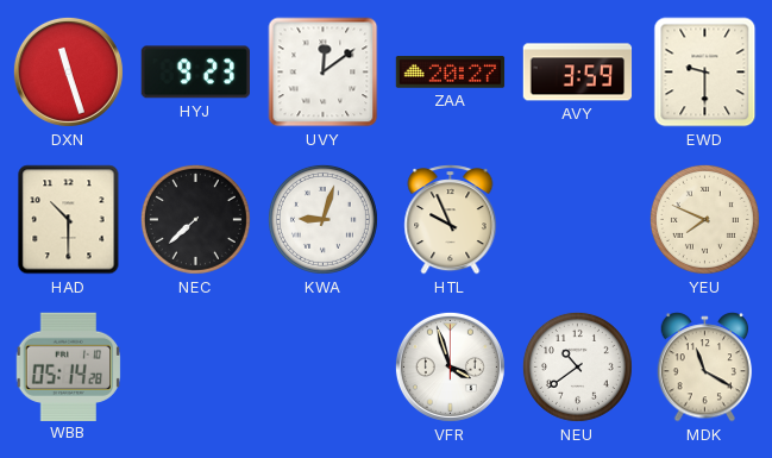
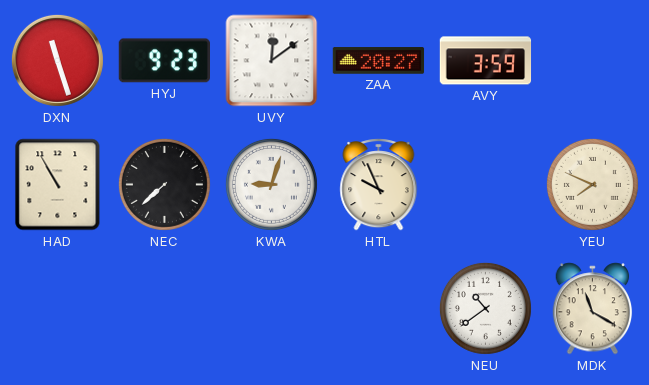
EWD: 9:30 -> none (705, 73)
HAD: 10:30 -> 10:55 (58, 185)
WBB: 05:14 -> none (68, 366)
VFR: 3:57 -> none (450, 366)
